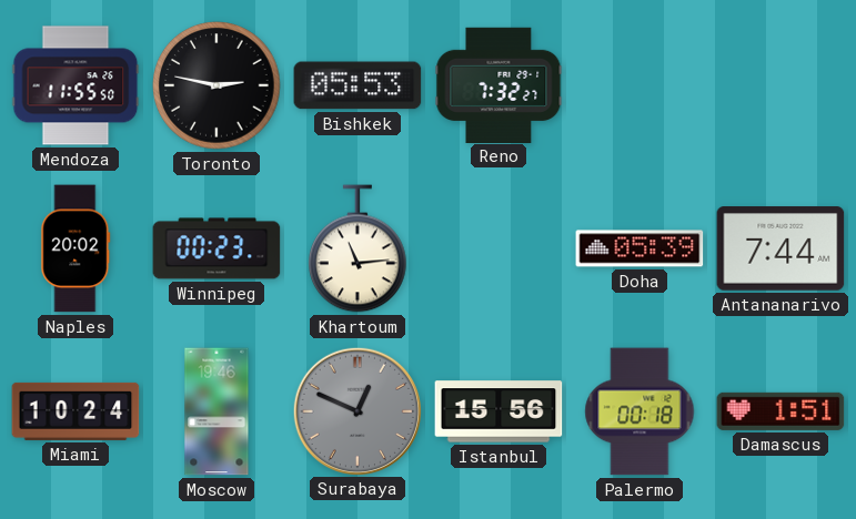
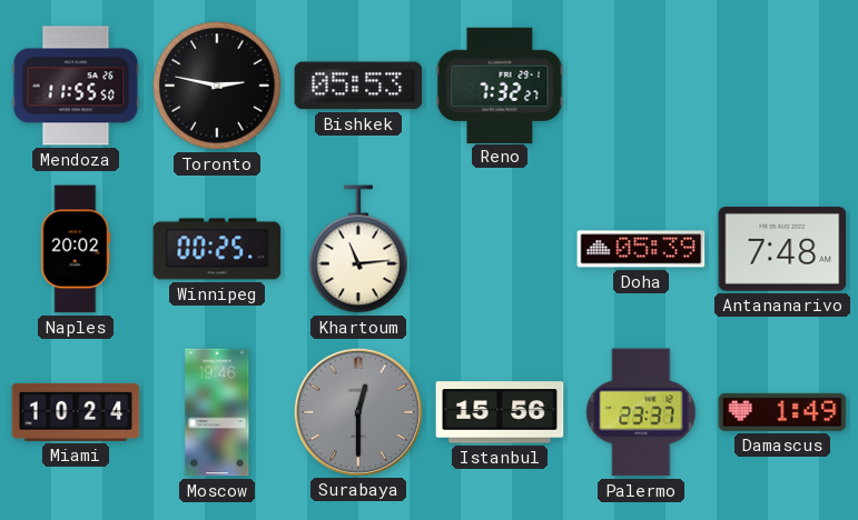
Winnipeg: 00:23 -> 00:25 (217, 249)
Antananarivo: 7:44 -> 7:48 (782, 249)
Surabaya: 12:49 -> 12:30 (357, 411)
Palermo: 00:18 -> 23:37 (641, 412)
Damascus: 1:51 -> 1:49 (782, 412)
